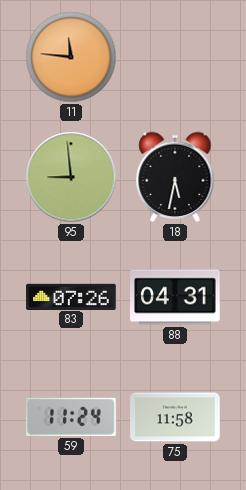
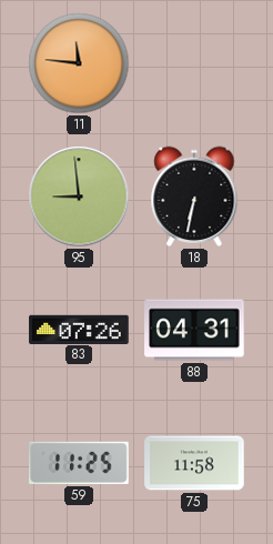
18: 5:32 -> 6:32 (194, 197)
59: 11:24 -> 11:25 (79, 463)
